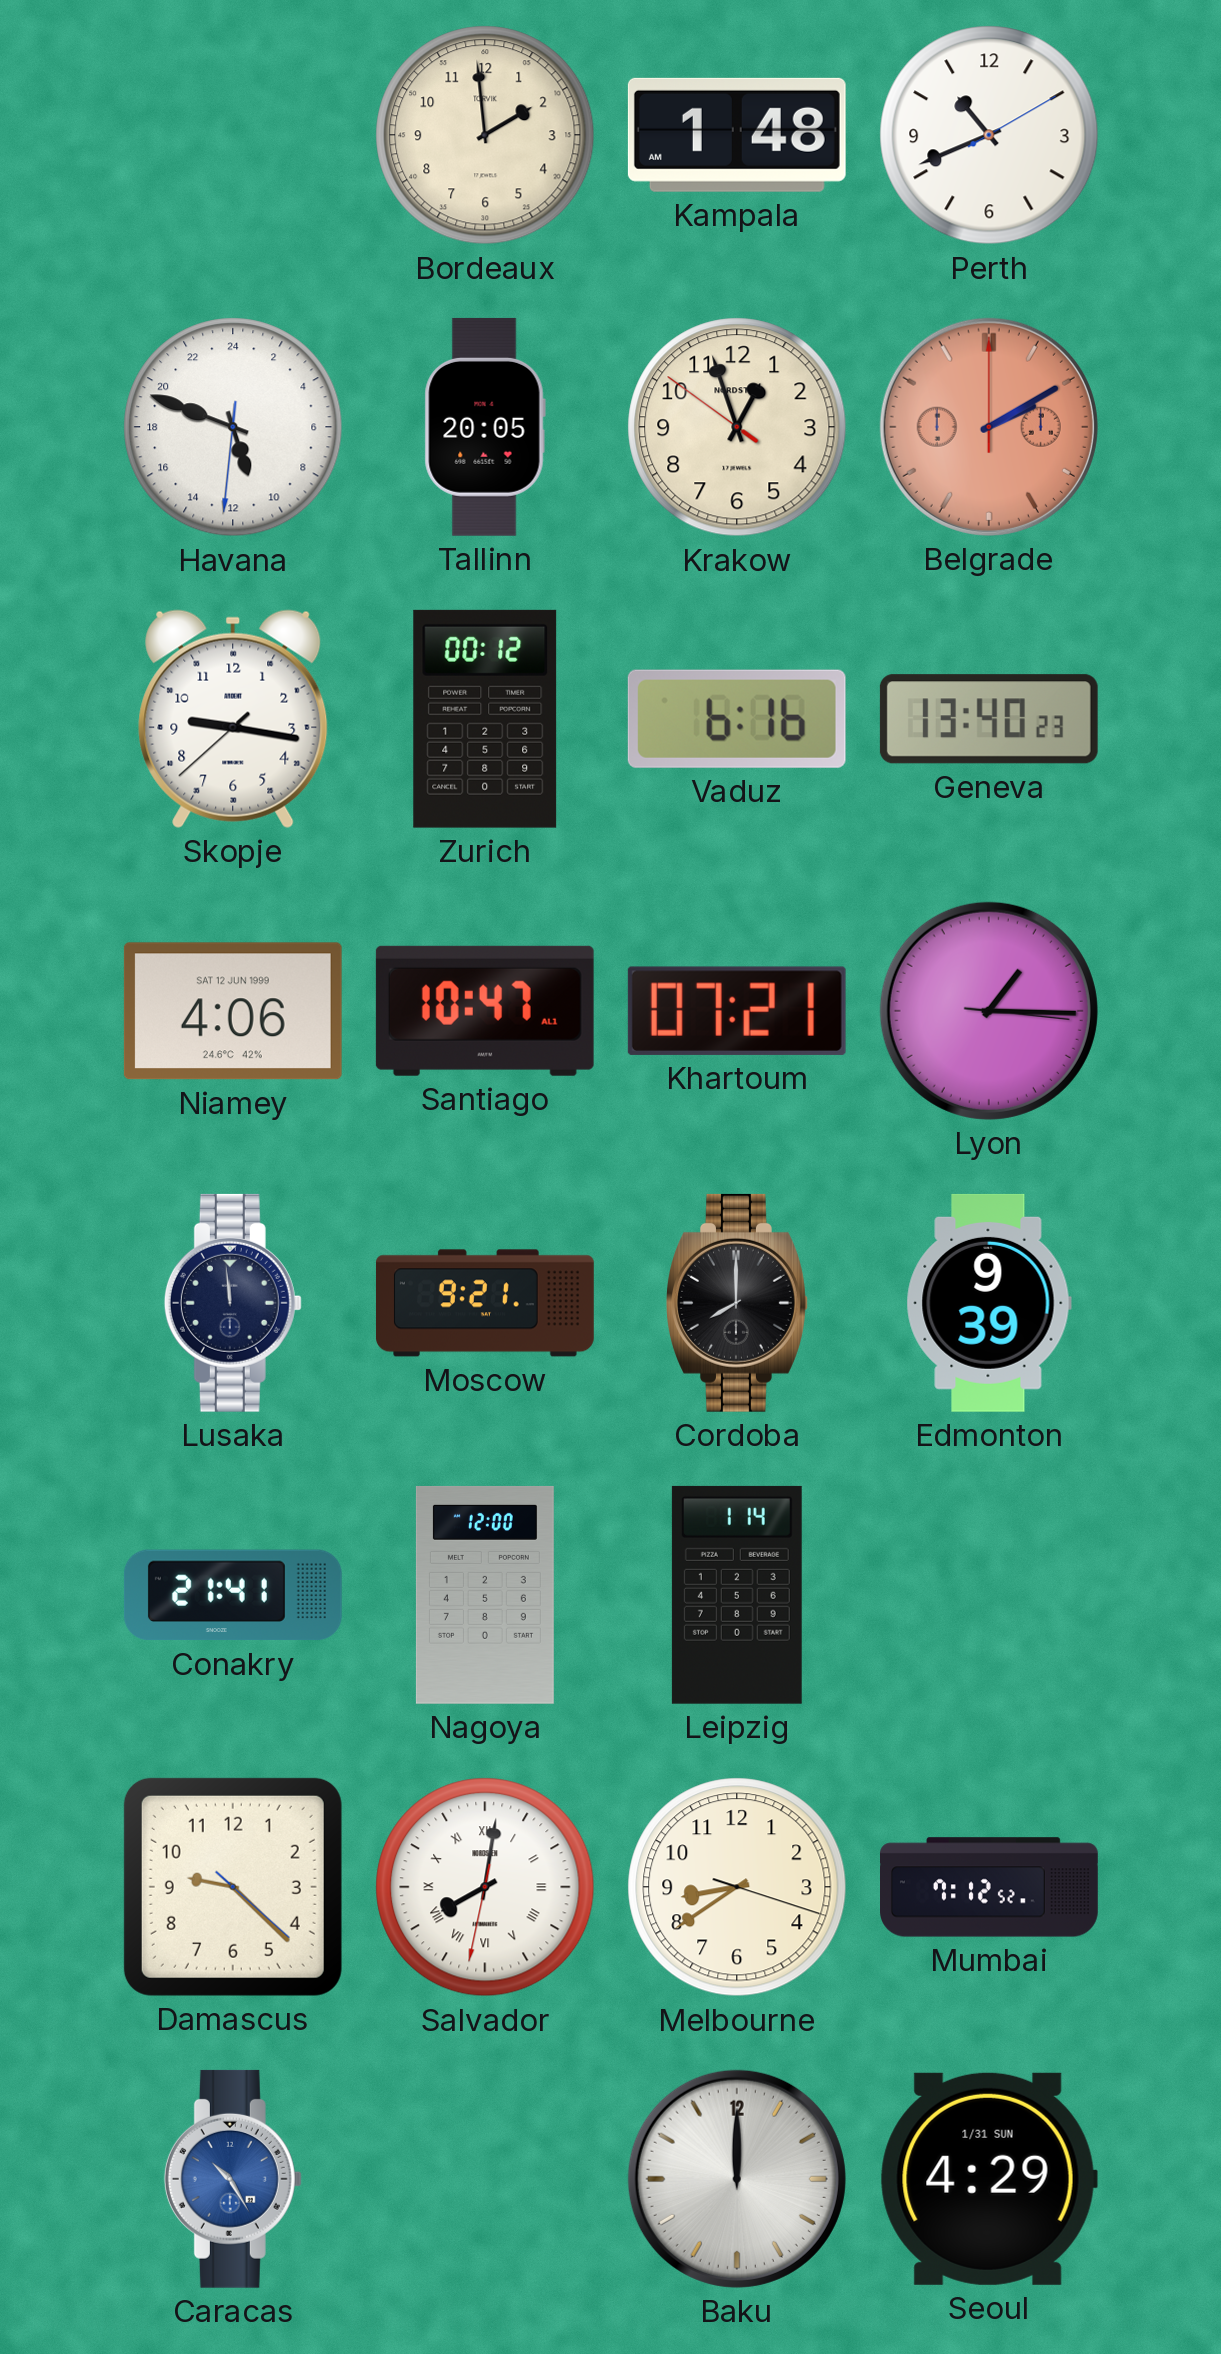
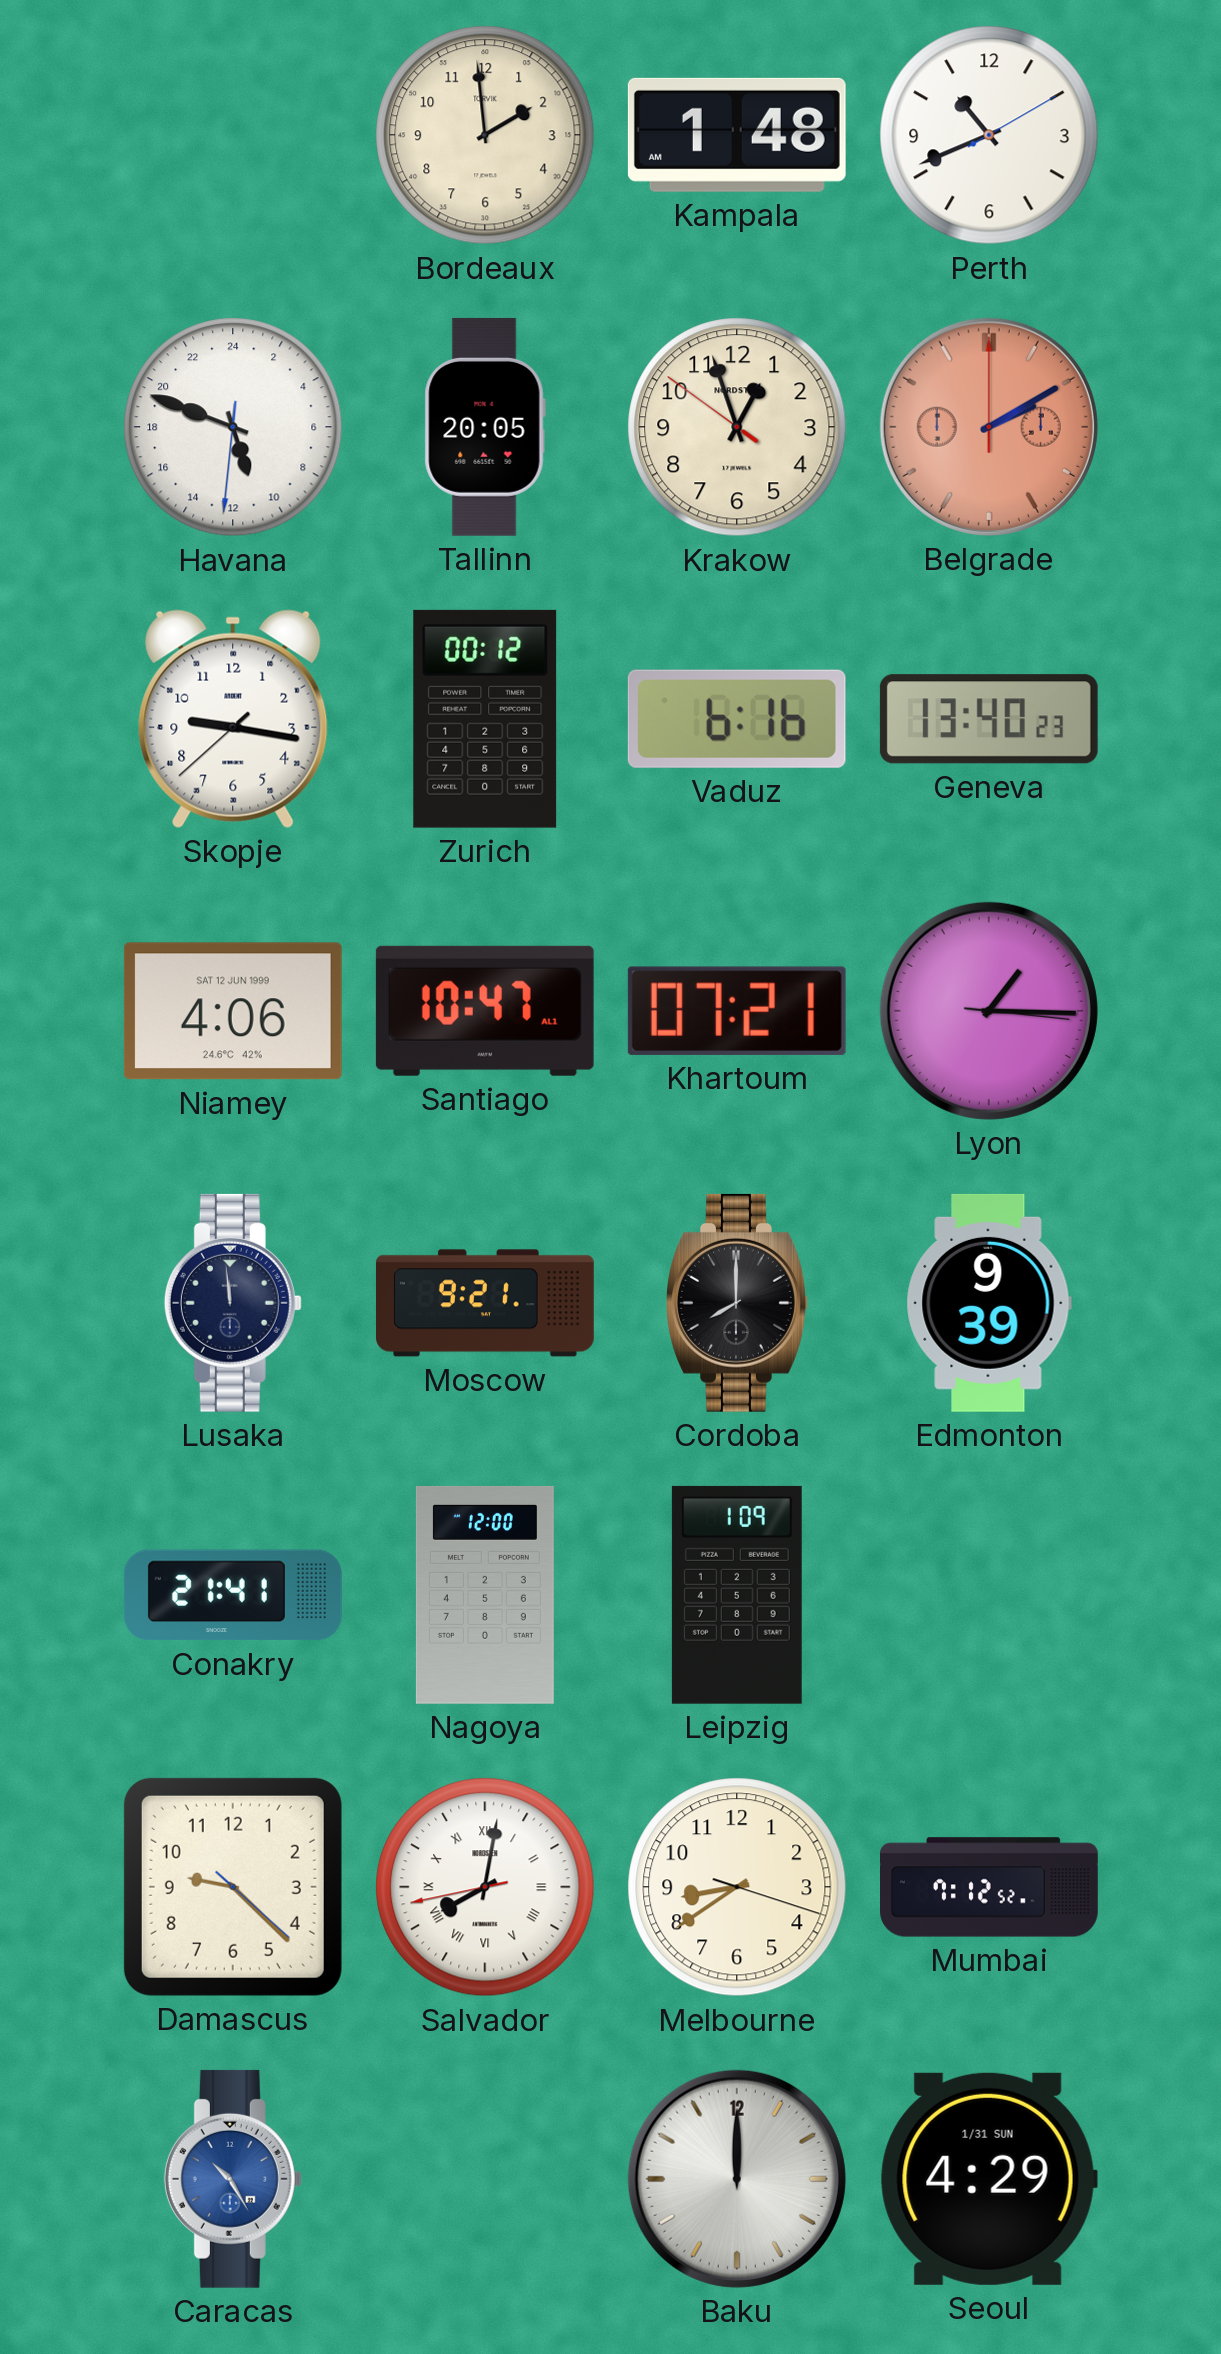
Leipzig: 1:14 -> 1:09 (737, 1595)
Salvador: 8:01:32 -> 8:01:43 (485, 1887)
